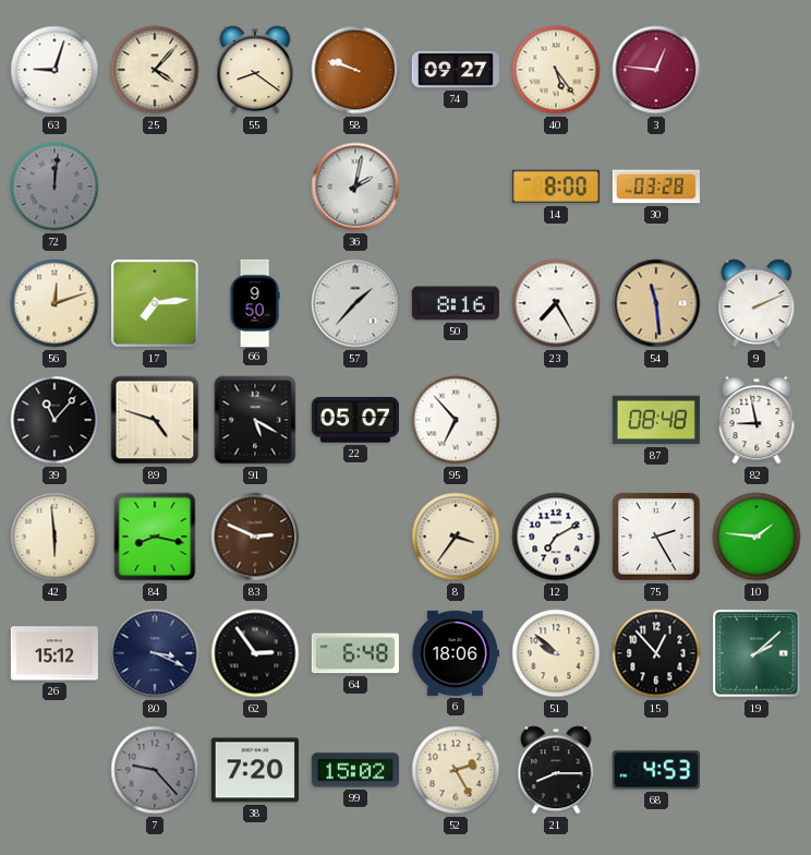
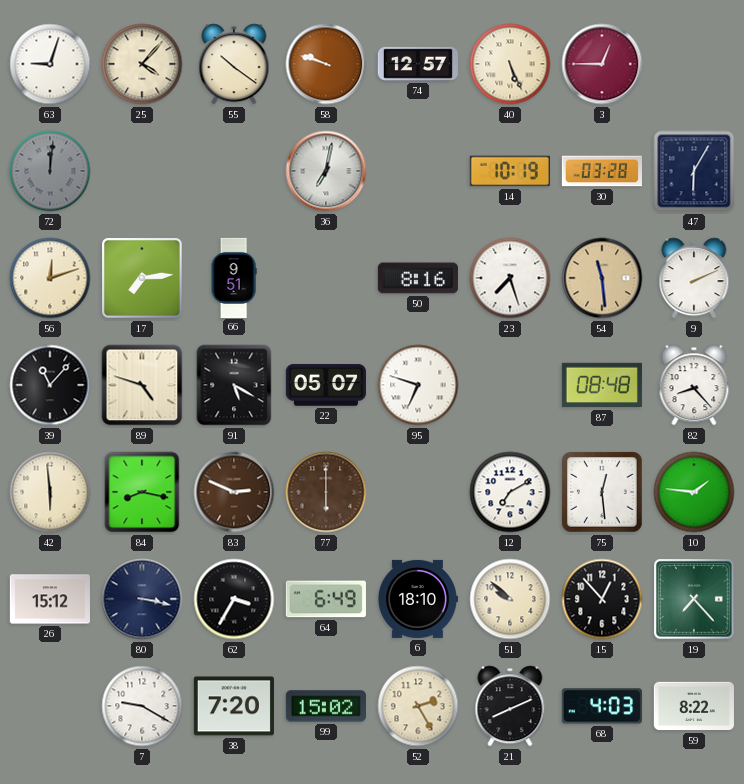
55: 8:21 -> 10:21 (234, 64)
74: 09:27 -> 12:57 (418, 64)
40: 5:24 -> 5:26 (510, 64)
3: 12:46 -> 12:45 (602, 64)
36: 2:02 -> 7:02 (326, 171)
14: 8:00 -> 10:19 (510, 171)
47: none -> 6:05 (694, 171)
66: 9:50 -> 9:51 (234, 277)
57: 1:37 -> none (355, 303)
23: 7:25 -> 7:27 (510, 278)
95: 6:53 -> 6:48 (418, 385)
82: 8:58 -> 8:23 (694, 385)
77: none -> 6:00 (326, 492)
8: 3:36 -> none (456, 537)
75: 2:25 -> 12:29 (603, 493)
80: 3:19 -> 3:17 (142, 599)
62: 2:54 -> 3:35 (234, 599)
64: 6:48 -> 6:49 (326, 599)
6: 18:06 -> 18:10 (417, 599)
19: 2:08 -> 7:23 (694, 599)
7: 9:23 -> 9:20 (142, 706)
7 dial: grey -> white (142, 706)
21: 8:15 -> 8:11 (510, 706)
68: 4:53 -> 4:03 (602, 706)
59: none -> 8:22 (694, 706)
